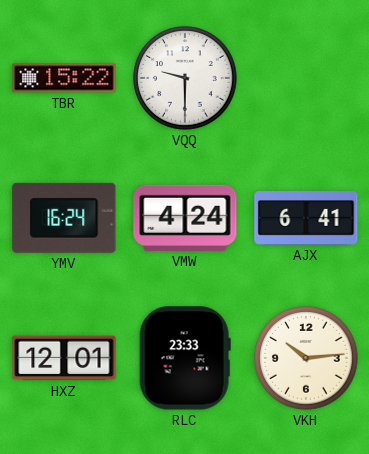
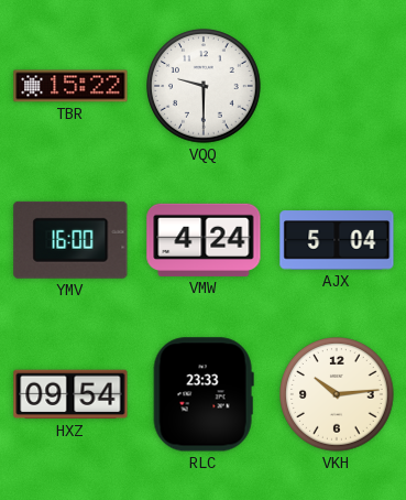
YMV: 16:24 -> 16:00 (70, 240)
AJX: 6:41 -> 5:04 (337, 240)
HXZ: 12:01 -> 09:54 (70, 394)
